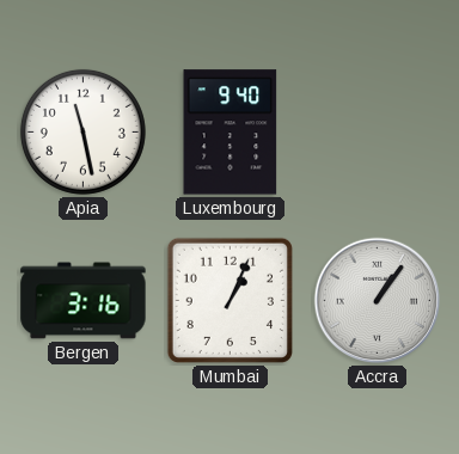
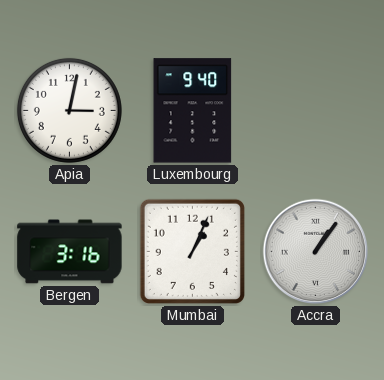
Apia: 11:28 -> 3:02 (69, 110)
